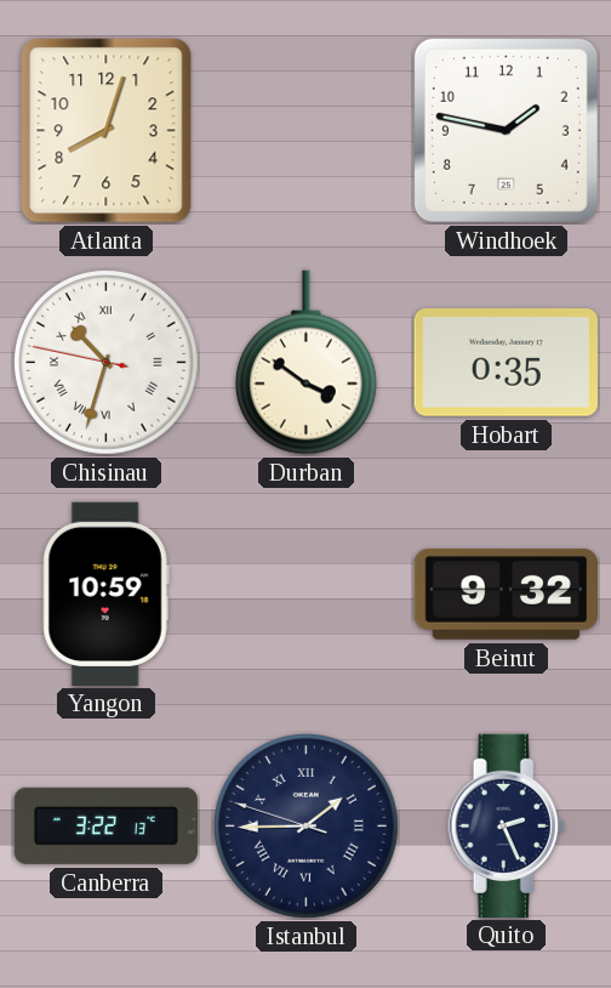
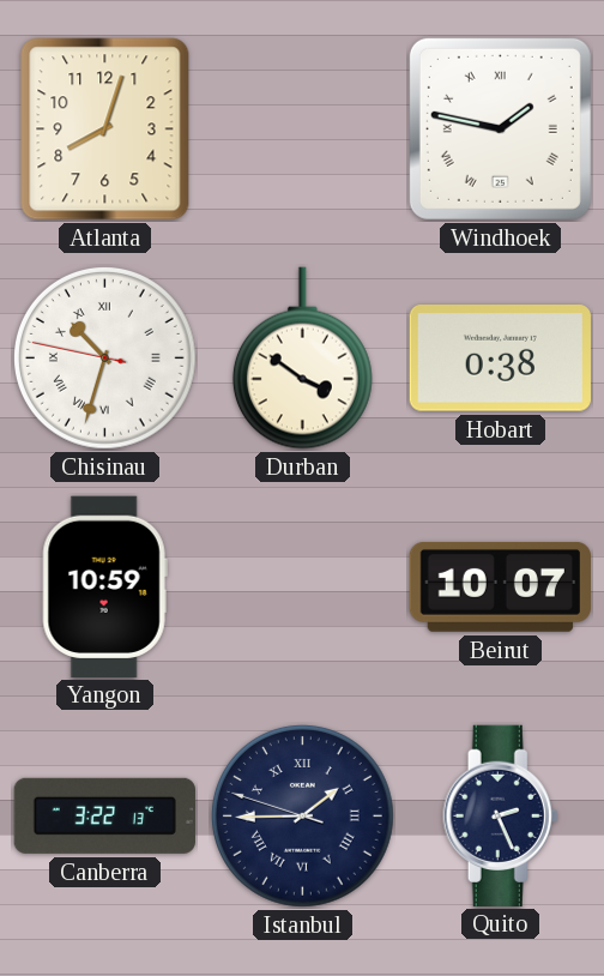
Windhoek numerals: Arabic -> Roman (500, 128)
Hobart: 0:35 -> 0:38 (500, 359)
Beirut: 9:32 -> 10:07 (500, 588)
